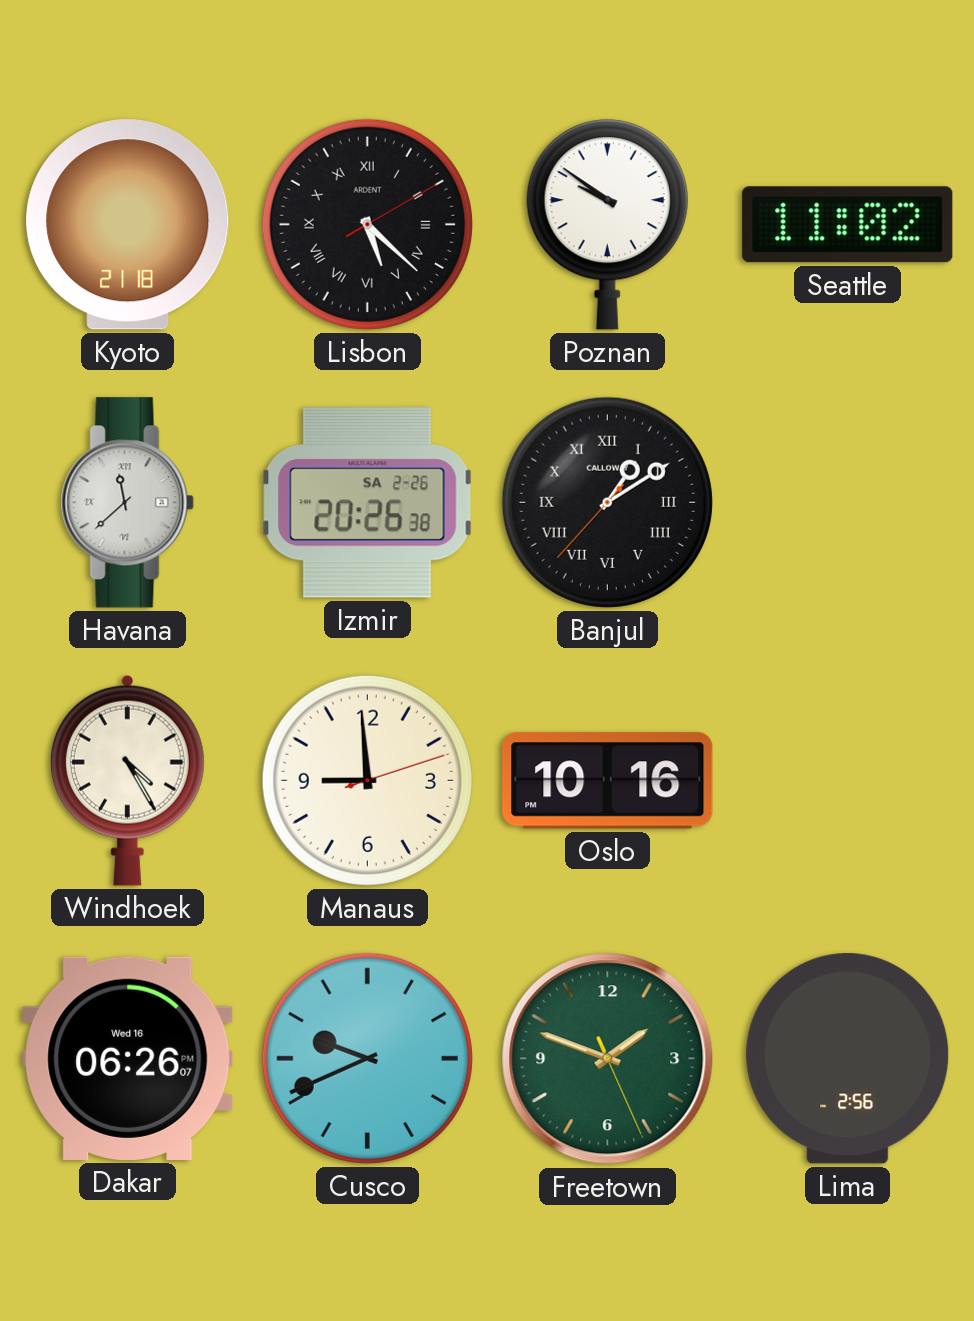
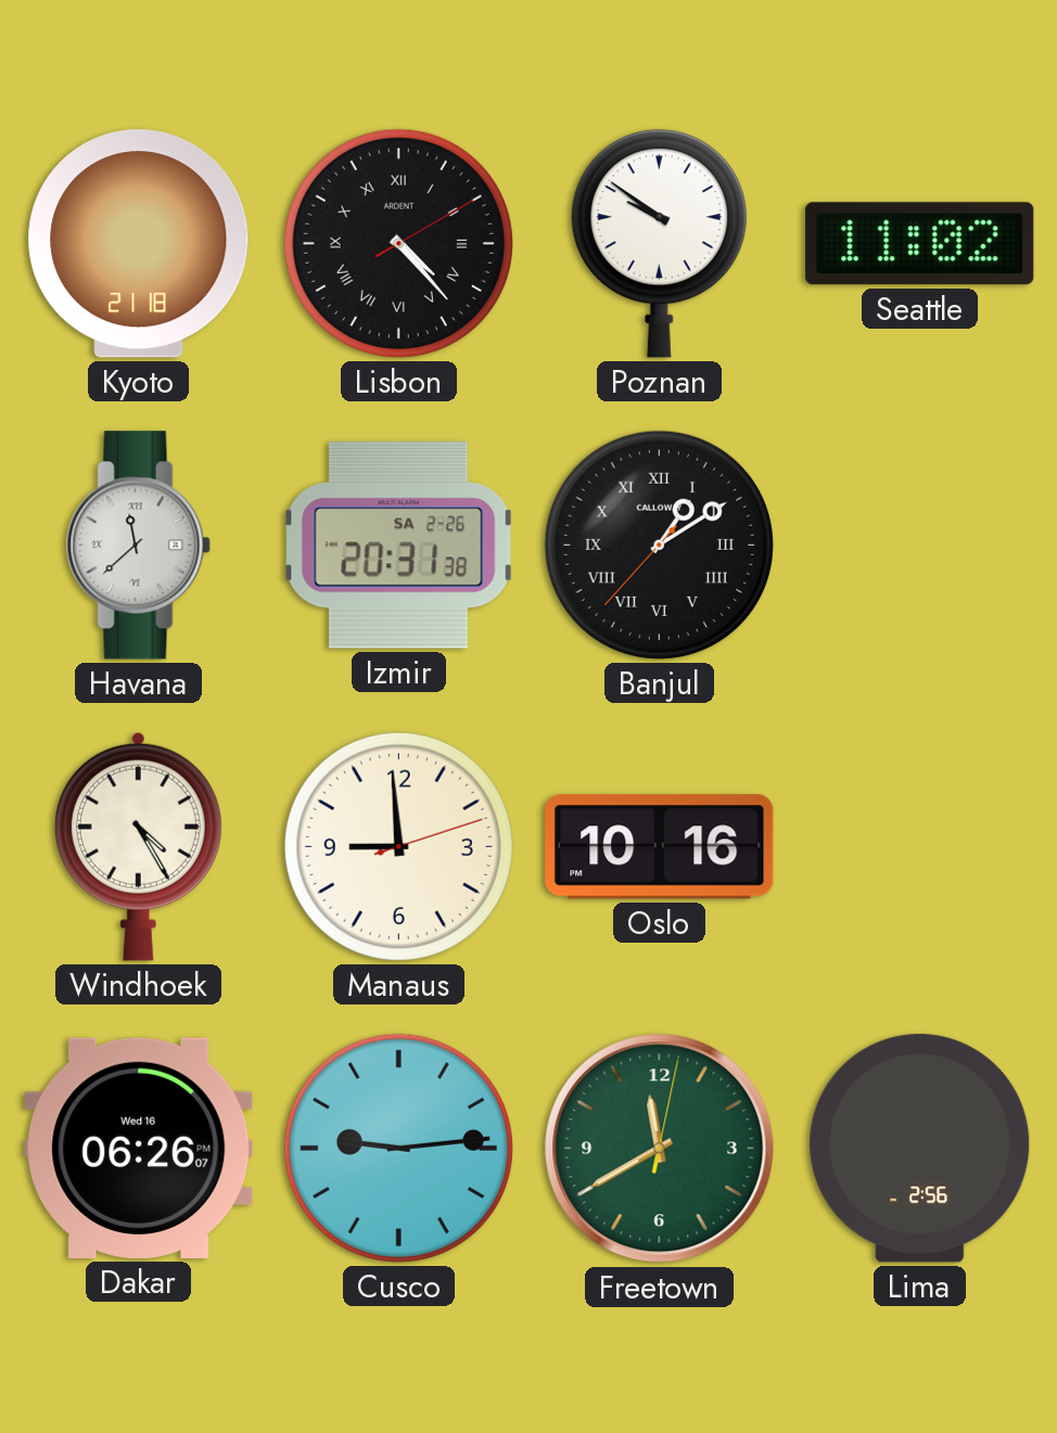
Lisbon: 5:22 -> 4:23 (398, 243)
Izmir: 20:26 -> 20:31 (398, 546)
Cusco: 9:41 -> 9:14 (398, 1148)
Freetown: 1:48 -> 11:40 (660, 1149)
